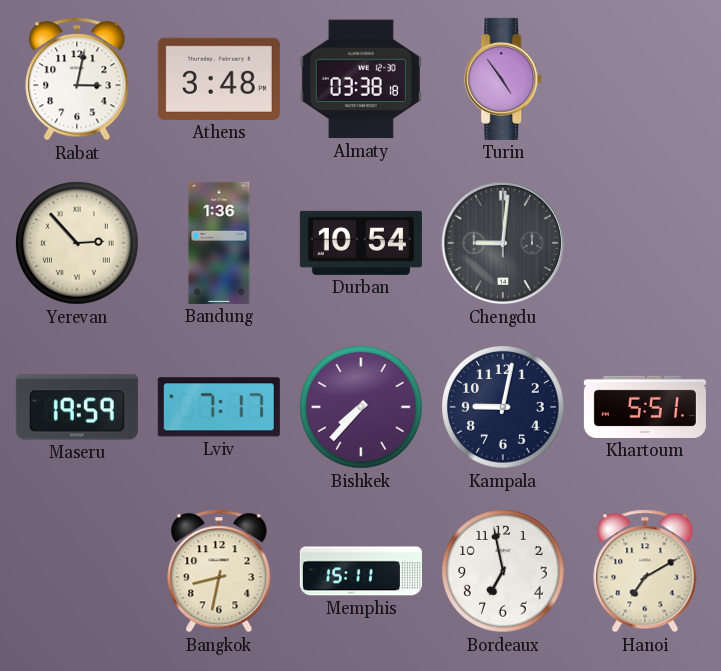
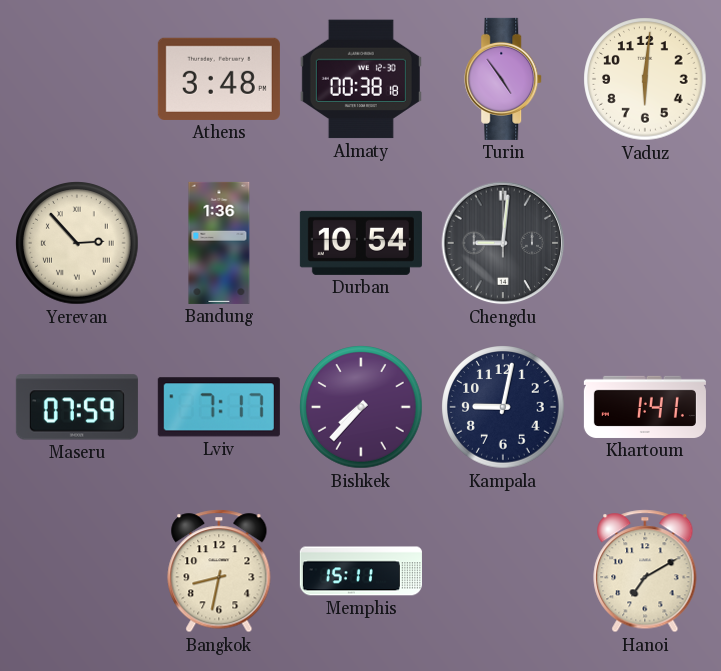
Rabat: 3:02 -> none (77, 79)
Almaty: 03:38 -> 00:38 (361, 79)
Vaduz: none -> 6:01 (645, 79)
Maseru: 19:59 -> 07:59 (77, 407)
Khartoum: 5:51 -> 1:41 (645, 407)
Bordeaux: 6:58 -> none (503, 571)
